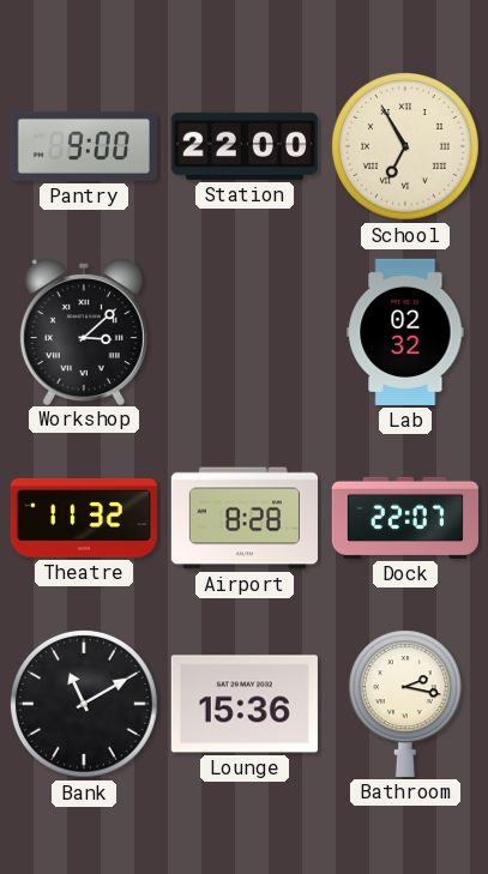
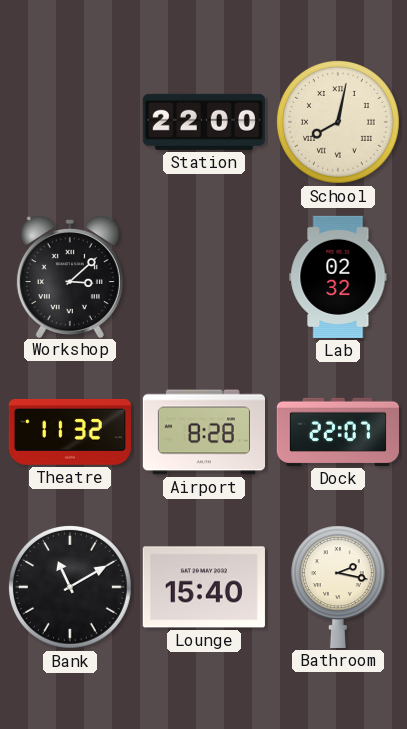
Pantry: 9:00 -> none (84, 146)
School: 6:55 -> 8:02 (338, 122)
Lounge: 15:36 -> 15:40 (204, 587)
